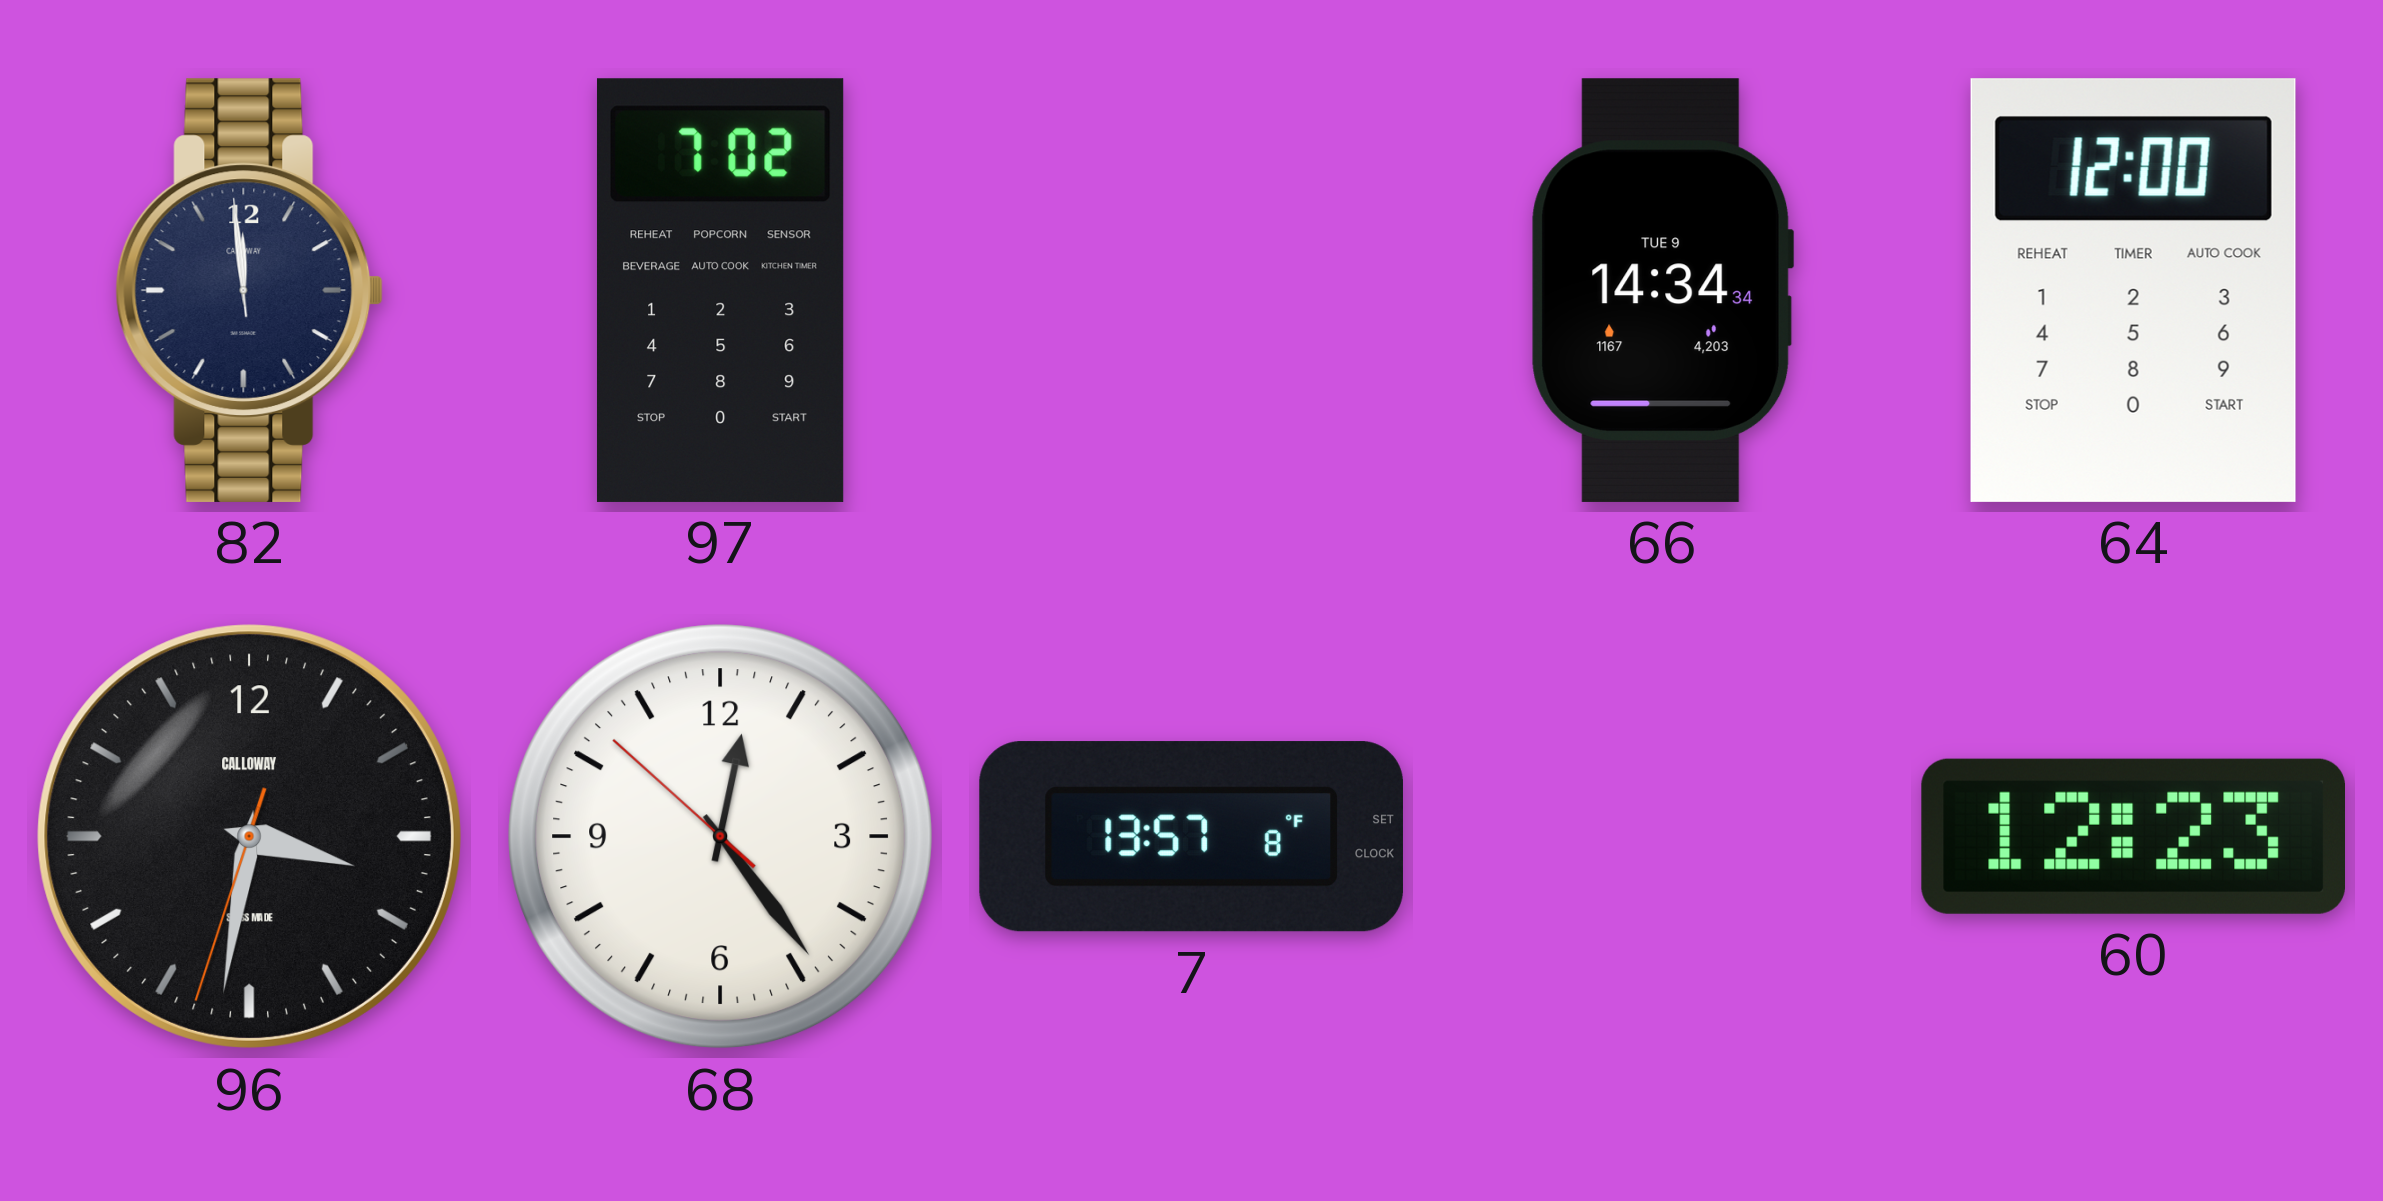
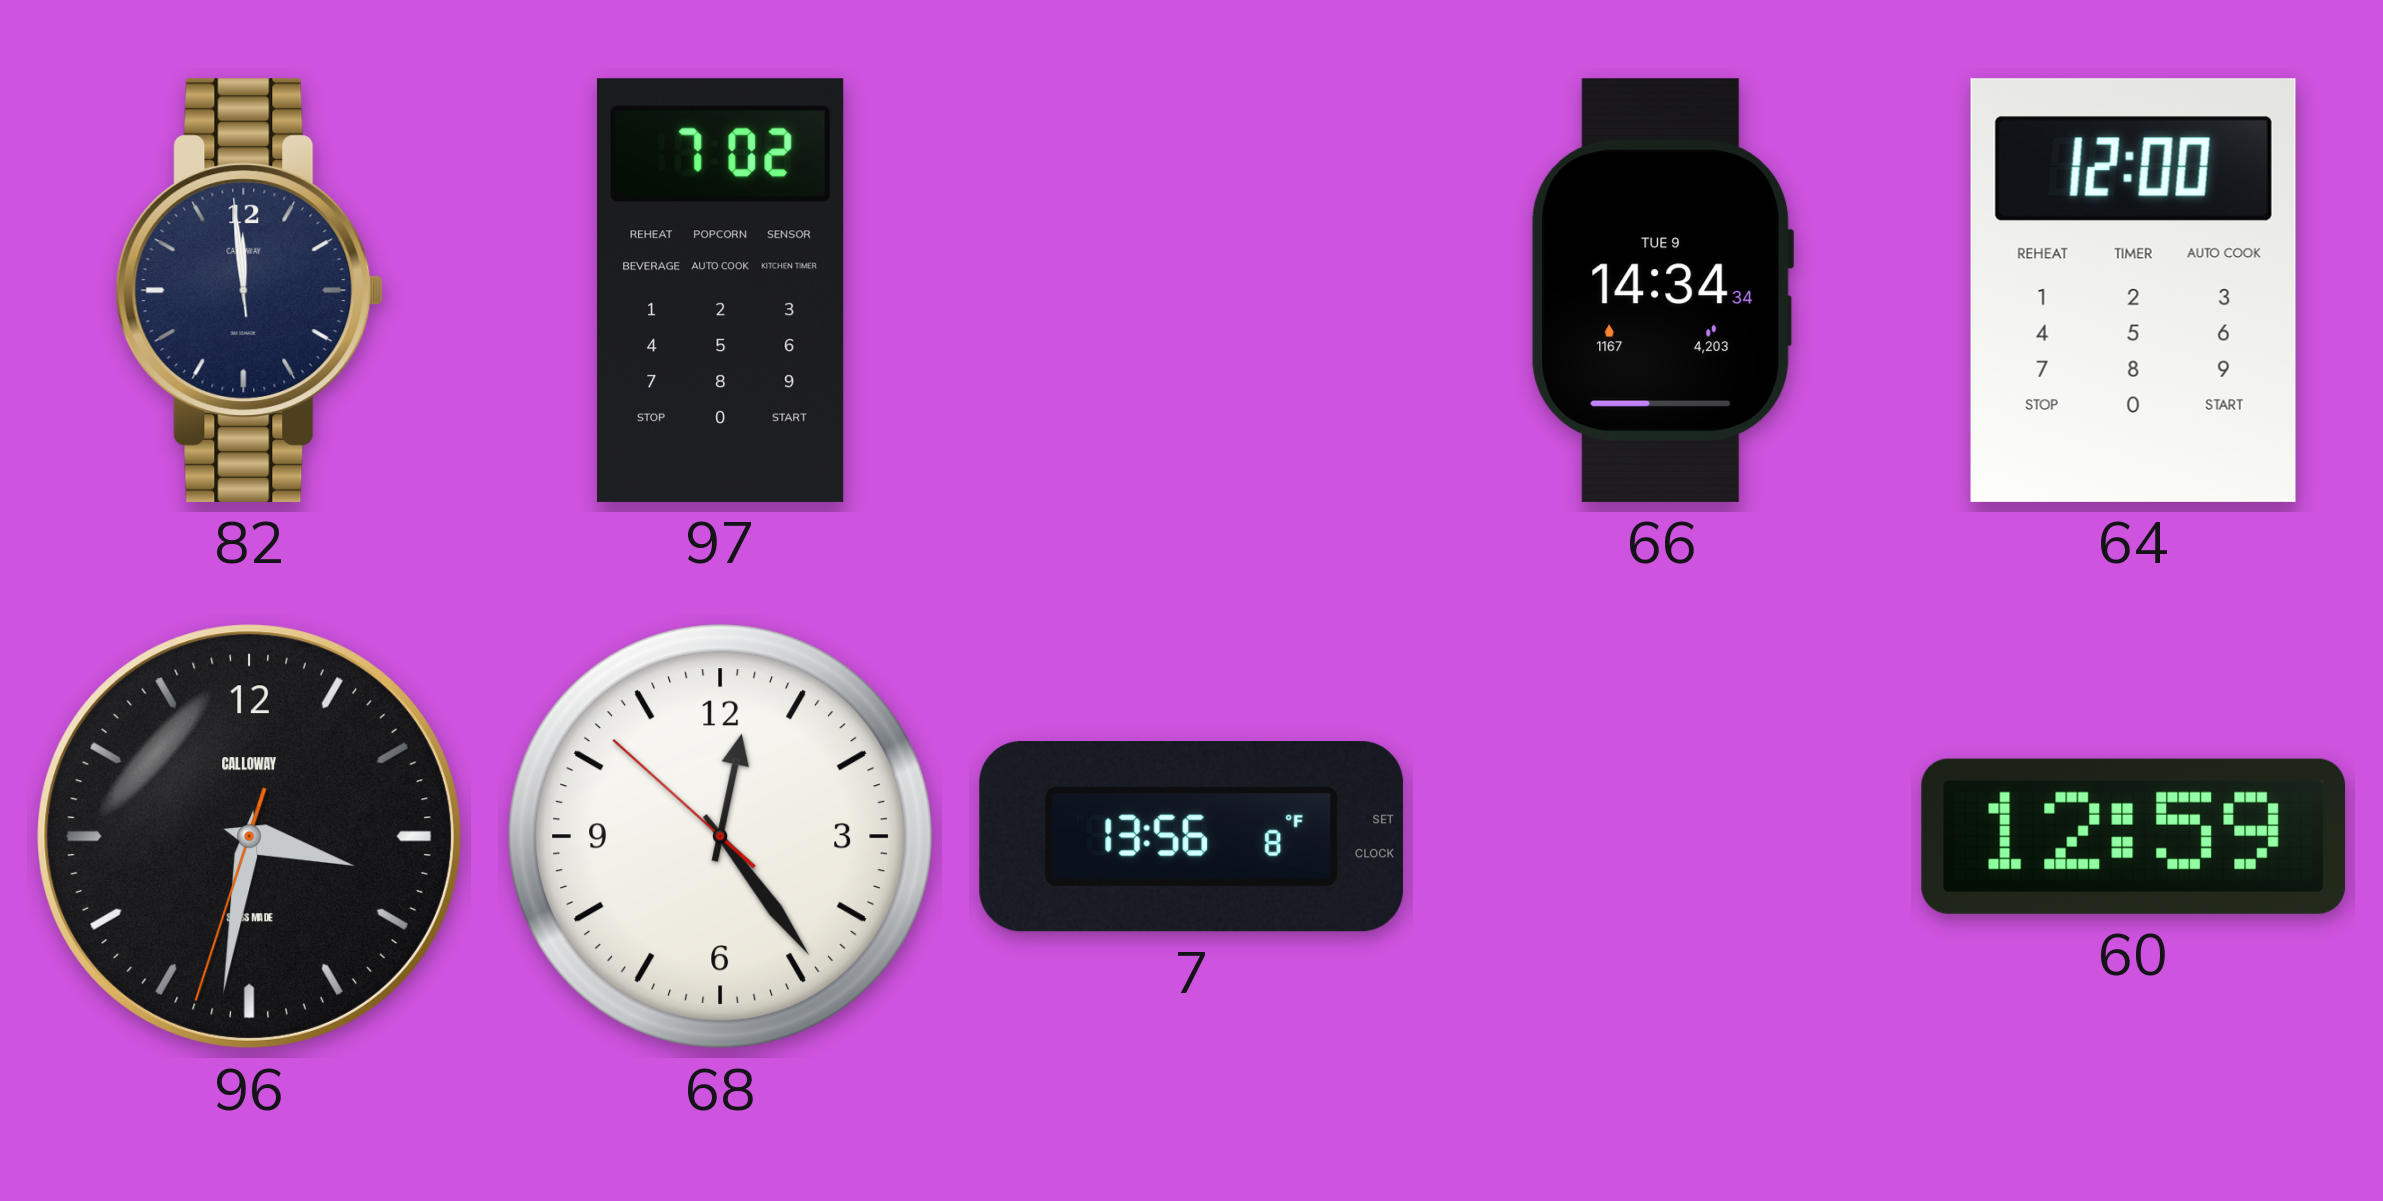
7: 13:57 -> 13:56 (1191, 837)
60: 12:23 -> 12:59 (2133, 836)
